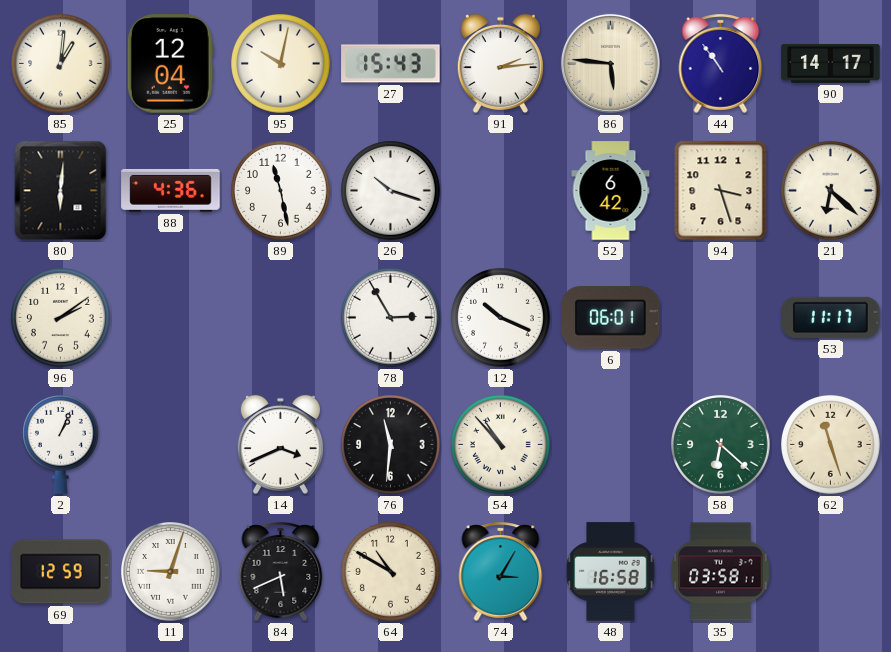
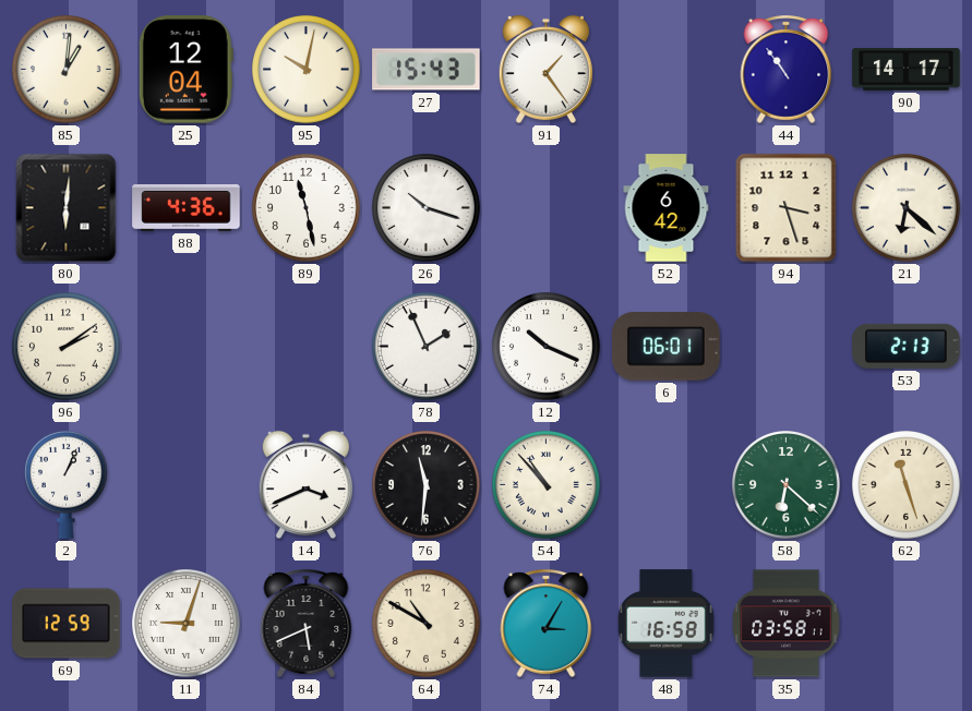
91: 2:14 -> 1:24 (545, 70)
86: 5:46 -> none (610, 63)
78: 2:55 -> 1:56 (427, 347)
53: 11:17 -> 2:13 (907, 346)
